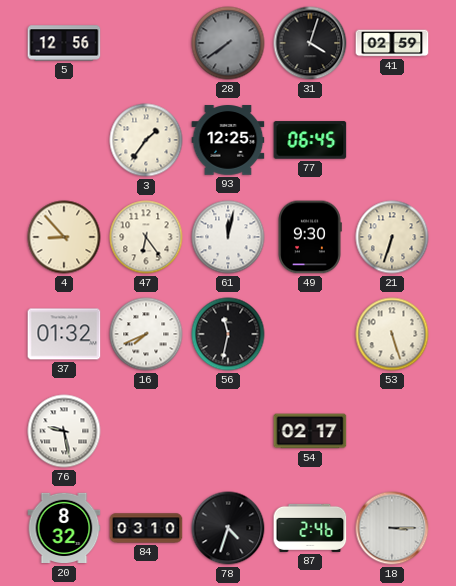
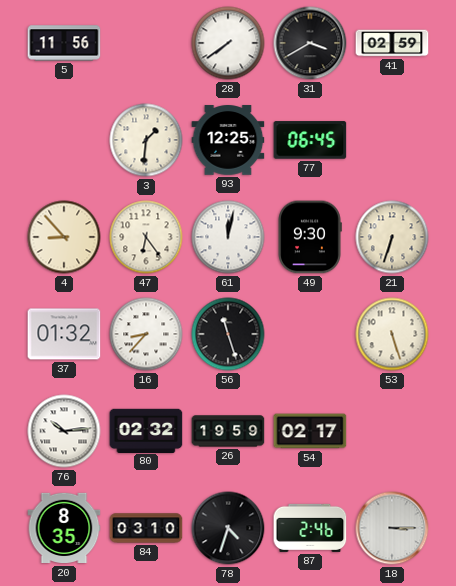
5: 12:56 -> 11:56 (64, 43)
28 dial: grey -> white (228, 43)
31: 4:03 -> 3:40 (310, 43)
3: 1:36 -> 1:31 (146, 140)
16: 7:41 -> 8:37 (146, 334)
56: 11:32 -> 11:27 (228, 334)
76: 9:28 -> 10:14 (64, 431)
80: none -> 02:32 (146, 430)
26: none -> 19:59 (228, 431)
20: 8:32 -> 8:35 (64, 528)
